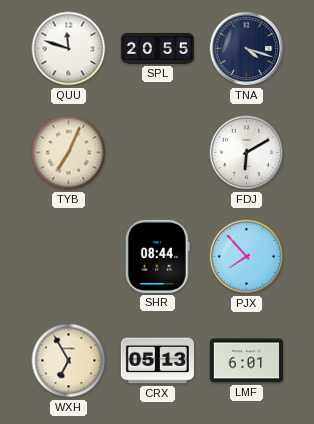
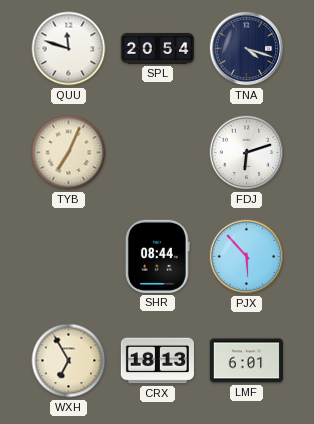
SPL: 20:55 -> 20:54 (157, 48)
FDJ: 6:10 -> 6:12 (247, 153)
PJX: 7:53 -> 5:53 (247, 257)
CRX: 05:13 -> 18:13 (157, 361)
